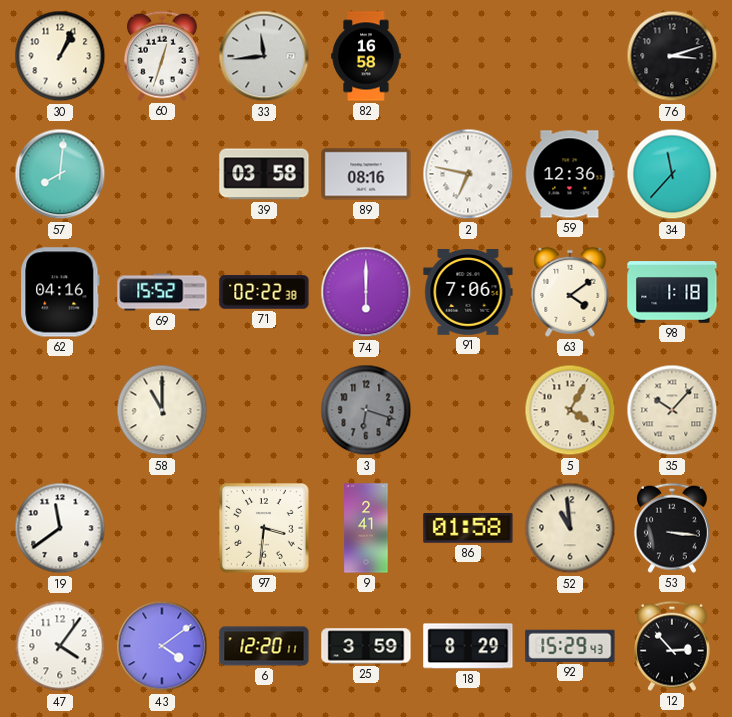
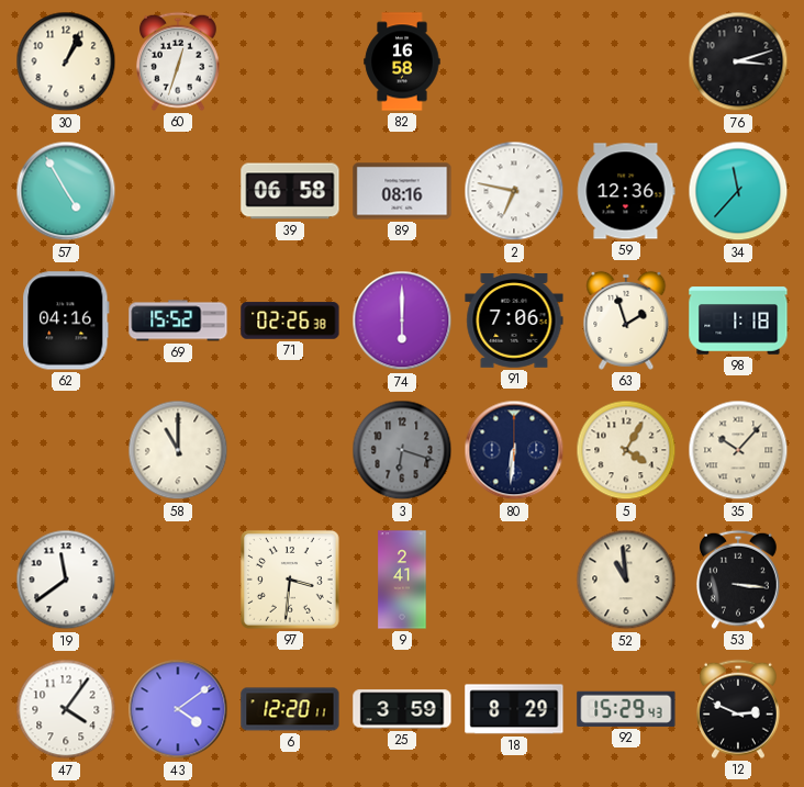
33: 11:44 -> none (264, 56)
57: 8:01 -> 4:55 (66, 191)
39: 03:58 -> 06:58 (290, 191)
71: 02:22 -> 02:26 (290, 321)
63: 4:09 -> 1:57 (626, 321)
80: none -> 6:31 (514, 450)
86: 01:58 -> none (468, 529)
12: 2:53 -> 2:49 (738, 709)
